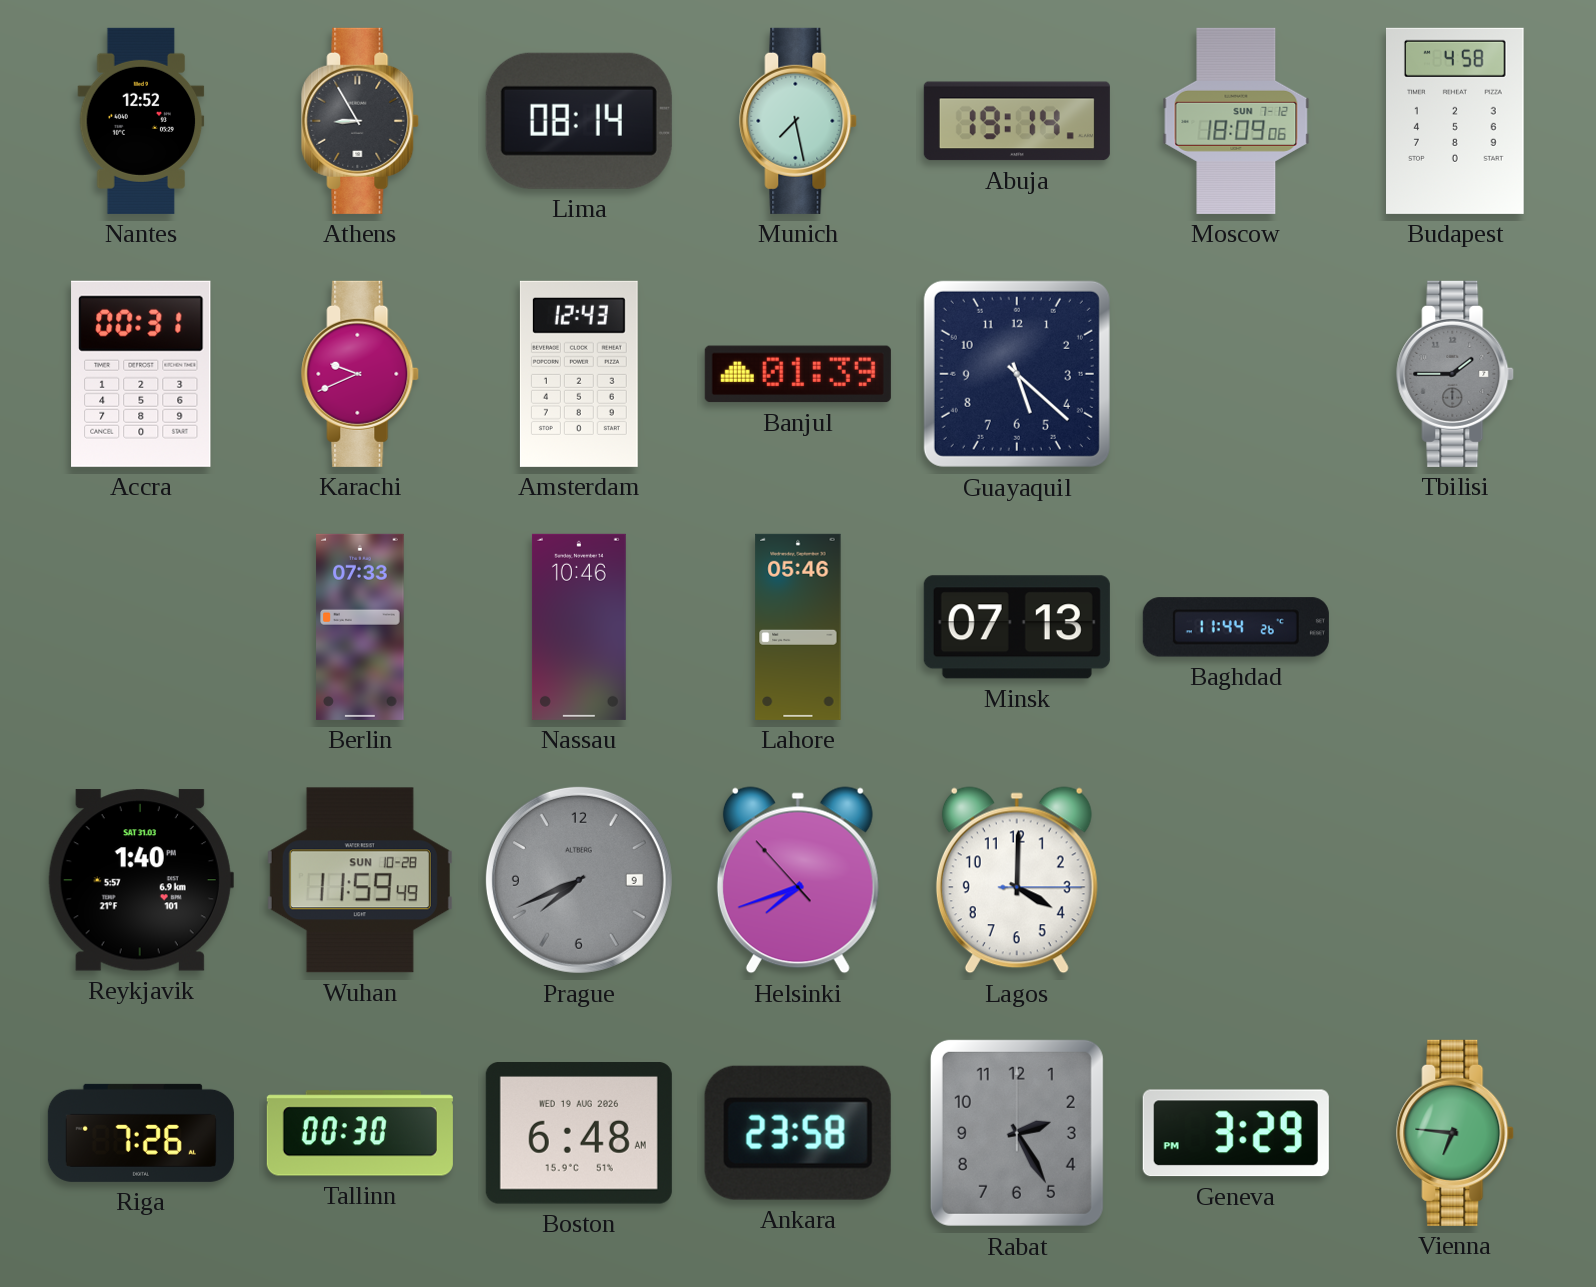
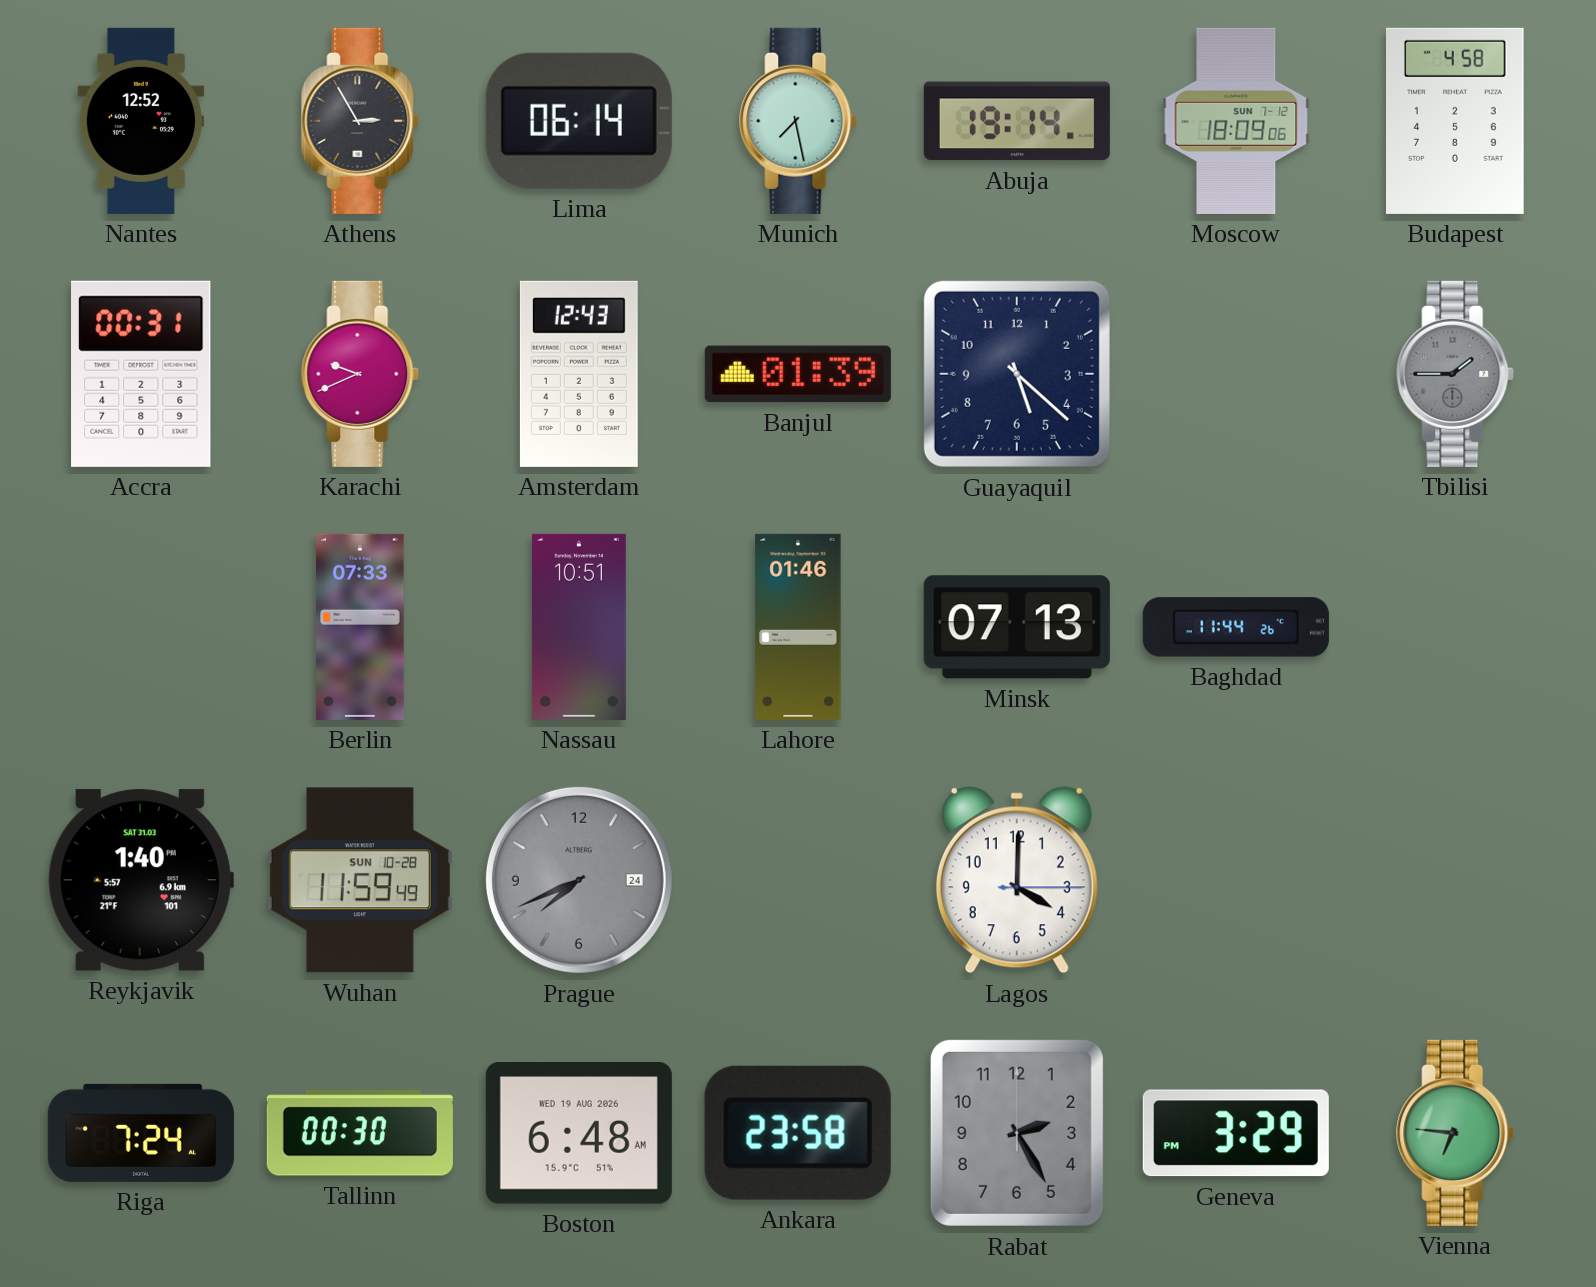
Athens: 8:55 -> 2:55 (361, 121)
Lima: 08:14 -> 06:14 (579, 121)
Nassau: 10:46 -> 10:51 (579, 627)
Lahore: 05:46 -> 01:46 (798, 627)
Prague date: 9 -> 24 (579, 880)
Helsinki: 7:41 -> none (798, 880)
Riga: 7:26 -> 7:24 (141, 1133)
